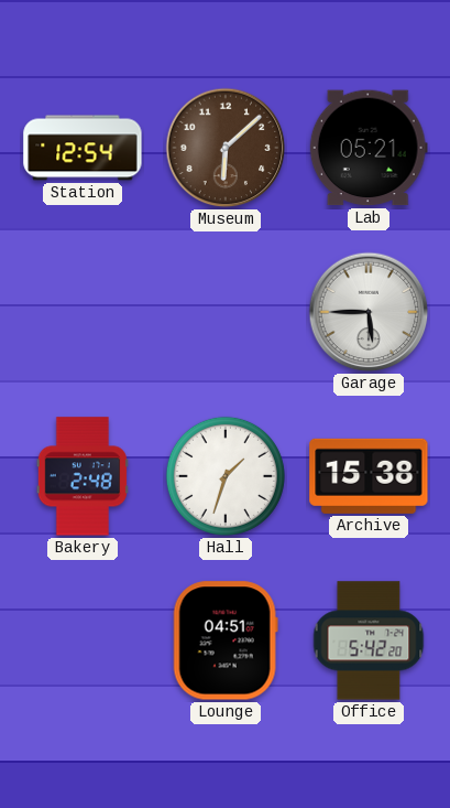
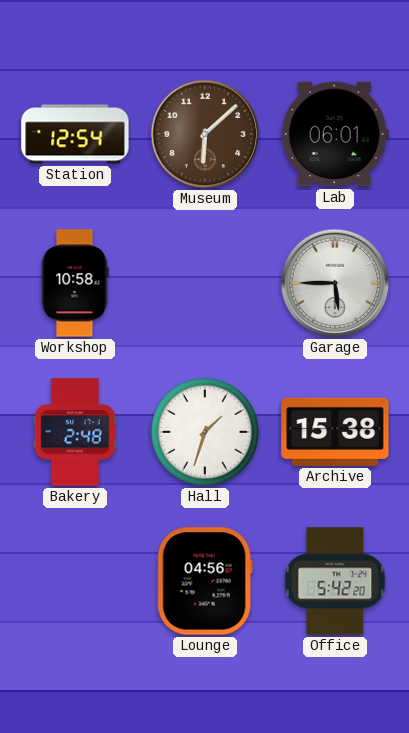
Lab: 05:21 -> 06:01 (335, 134)
Workshop: none -> 10:58 (75, 283)
Lounge: 04:51 -> 04:56 (205, 581)
